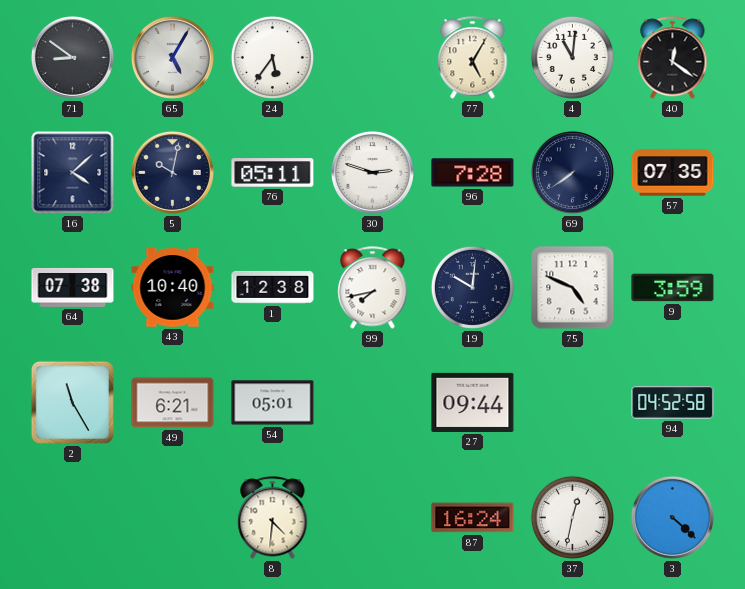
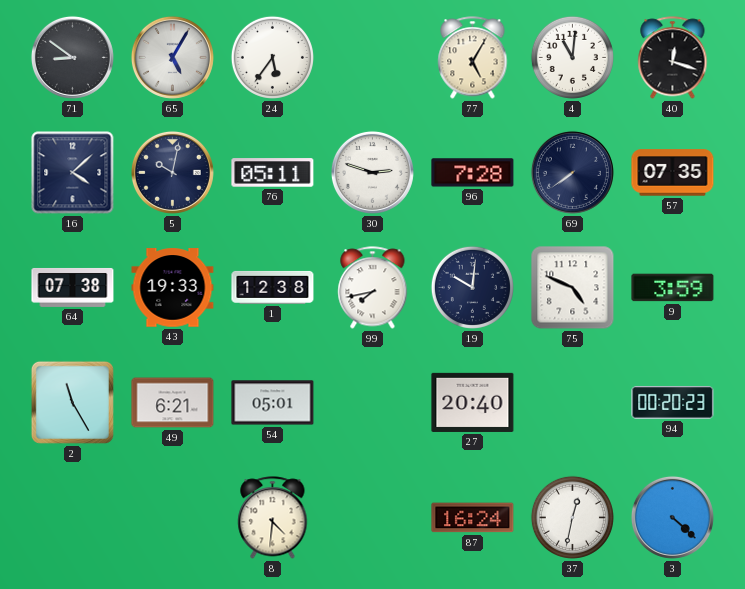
40: 12:21 -> 12:18 (673, 58)
43: 10:40 -> 19:33 (173, 288)
27: 09:44 -> 20:40 (473, 402)
94: 04:52 -> 00:20 (673, 403)
